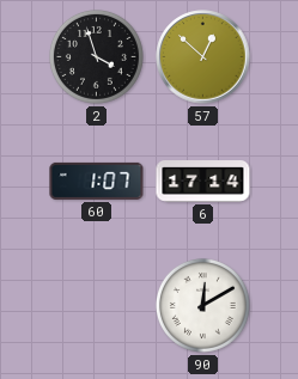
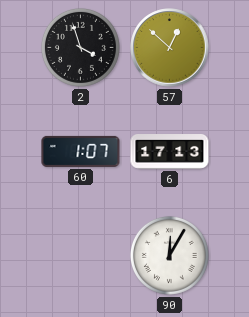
6: 17:14 -> 17:13 (170, 152)
90: 12:10 -> 12:05 (169, 255)
